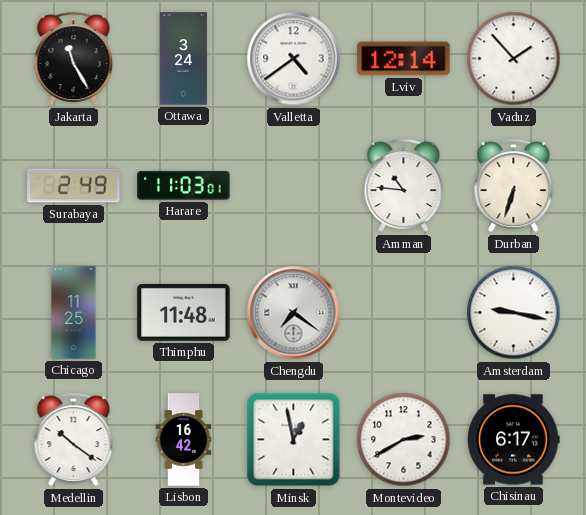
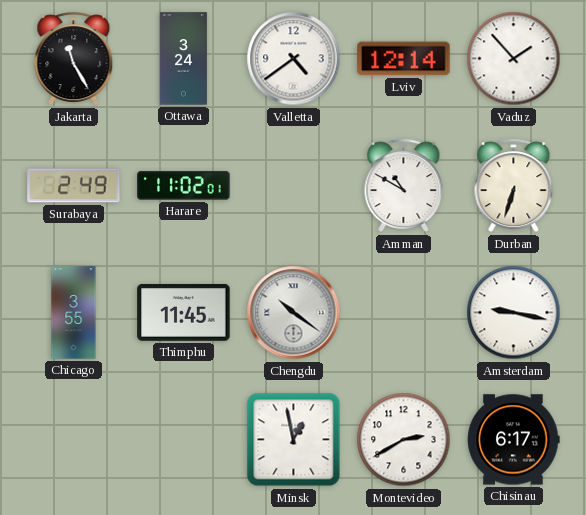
Harare: 11:03 -> 11:02 (184, 186)
Amman: 10:46 -> 10:50 (404, 186)
Chicago: 11:25 -> 3:55 (74, 313)
Thimphu: 11:48 -> 11:45 (184, 313)
Chengdu: 7:21 -> 10:21 (294, 313)
Medellin: 10:21 -> none (74, 440)
Lisbon: 16:42 -> none (184, 440)
